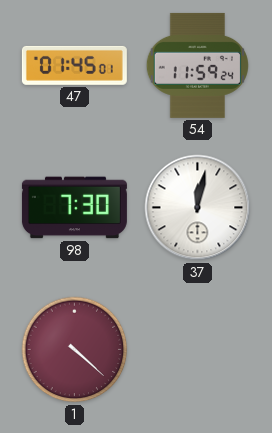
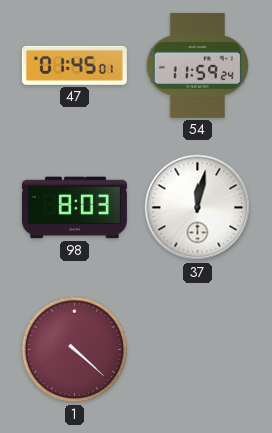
98: 7:30 -> 8:03 (74, 208)
